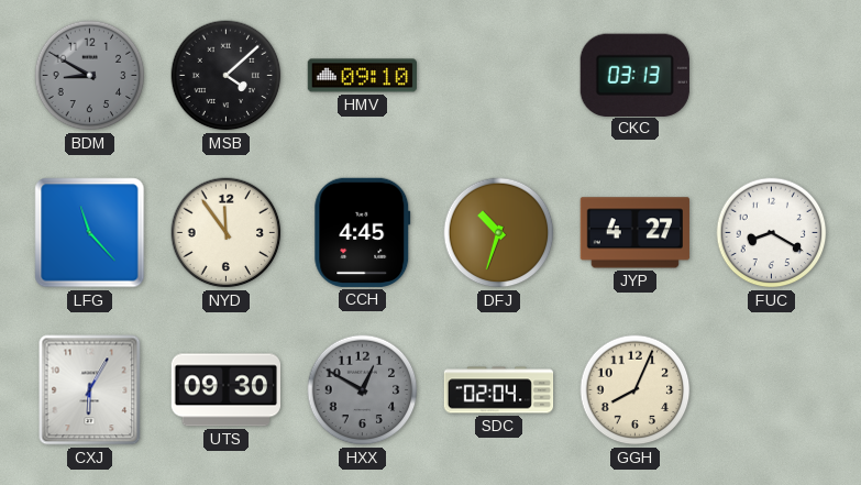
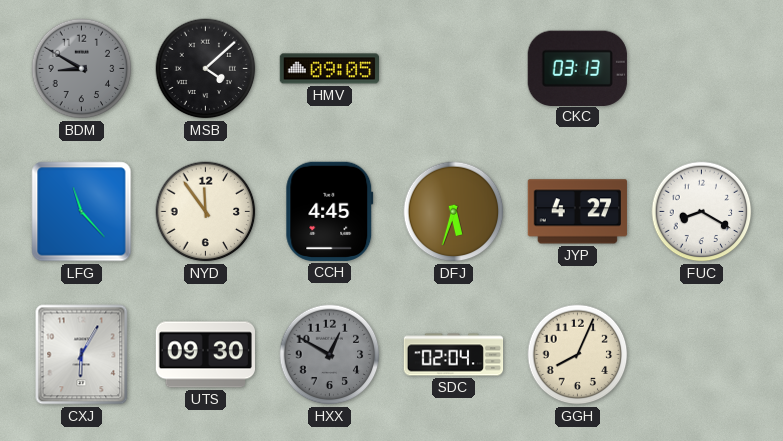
HMV: 09:10 -> 09:05 (329, 69)
DFJ: 10:33 -> 5:33 (454, 212)
